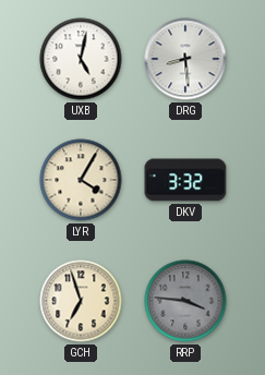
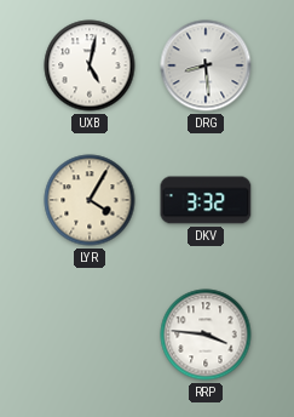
GCH: 6:57 -> none (81, 301)
RRP dial: grey -> white (206, 335)
